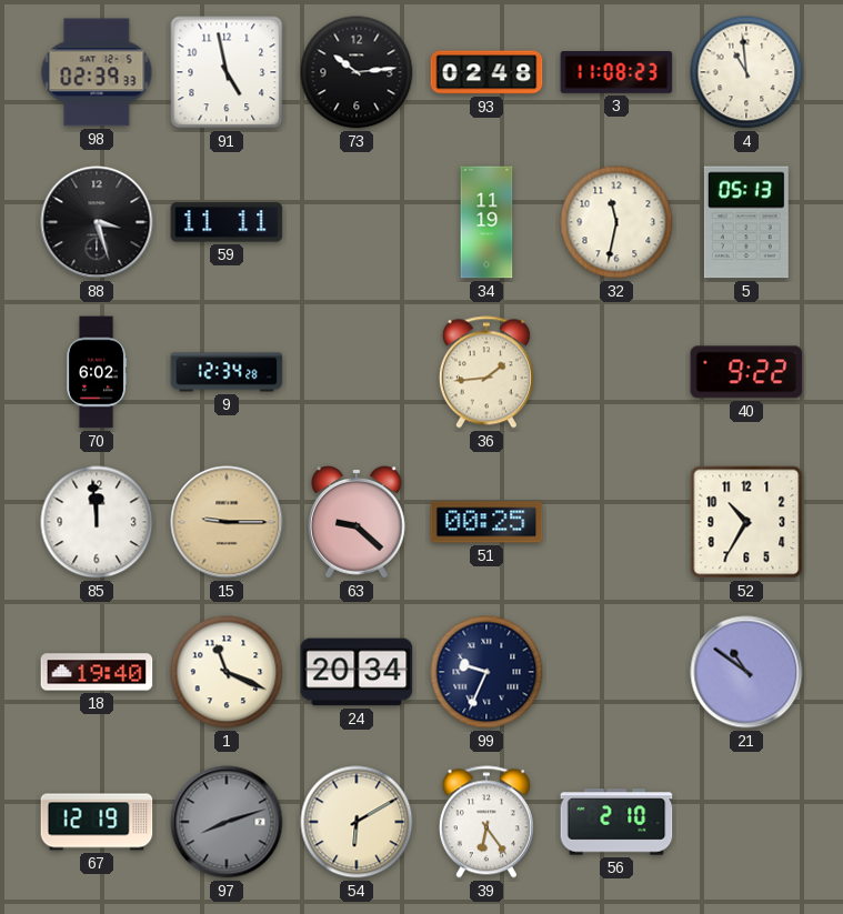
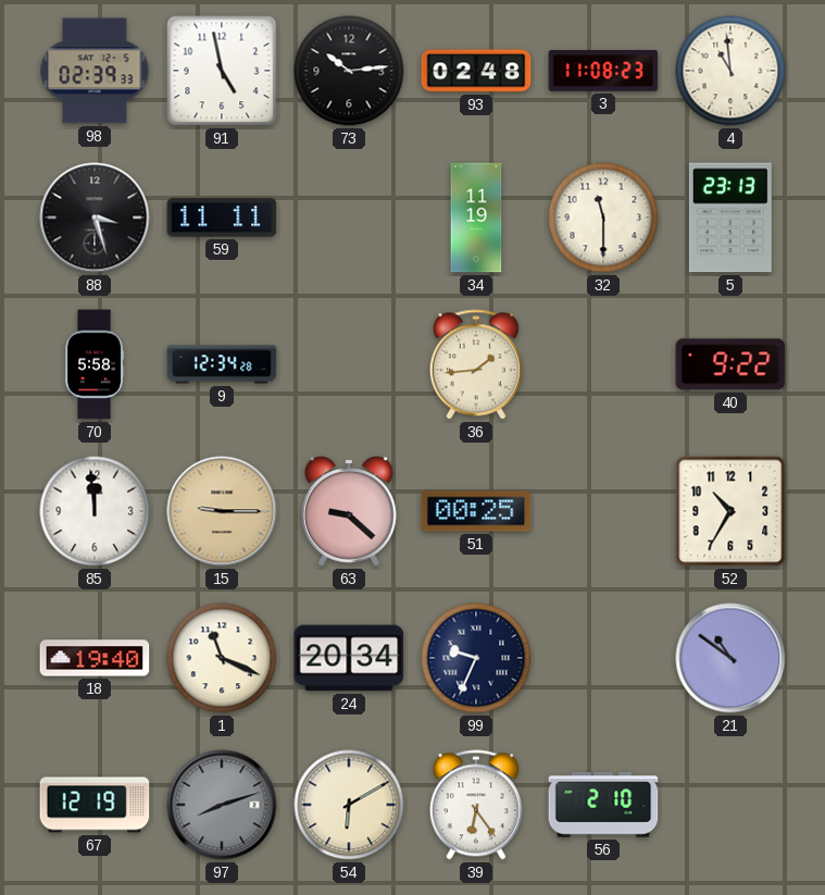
32: 11:32 -> 11:30 (603, 217)
5: 05:13 -> 23:13 (730, 217)
70: 6:02 -> 5:58 (95, 364)
